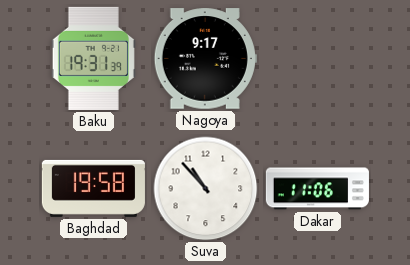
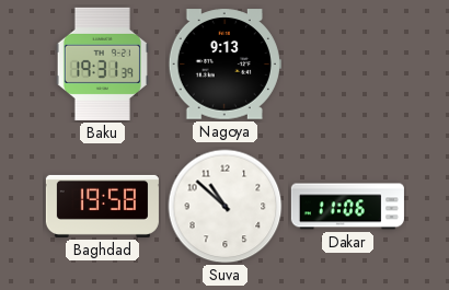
Nagoya: 9:17 -> 9:13 (225, 65)
Suva: 10:53 -> 10:52 (226, 207)
